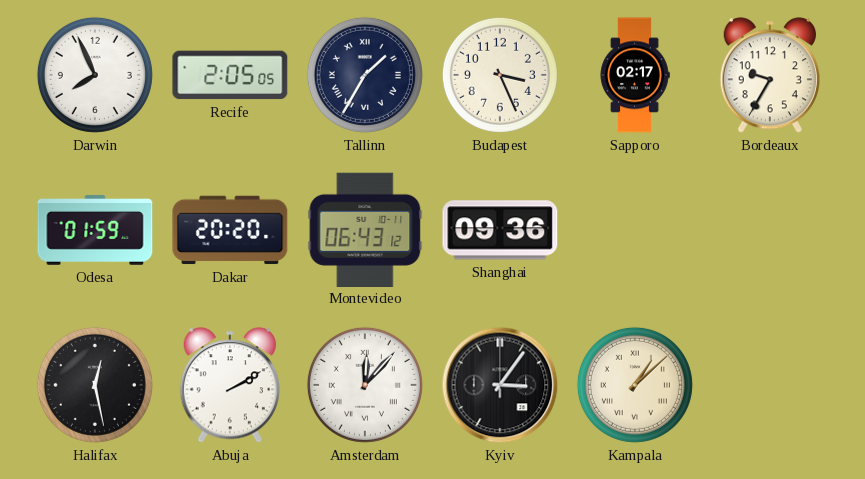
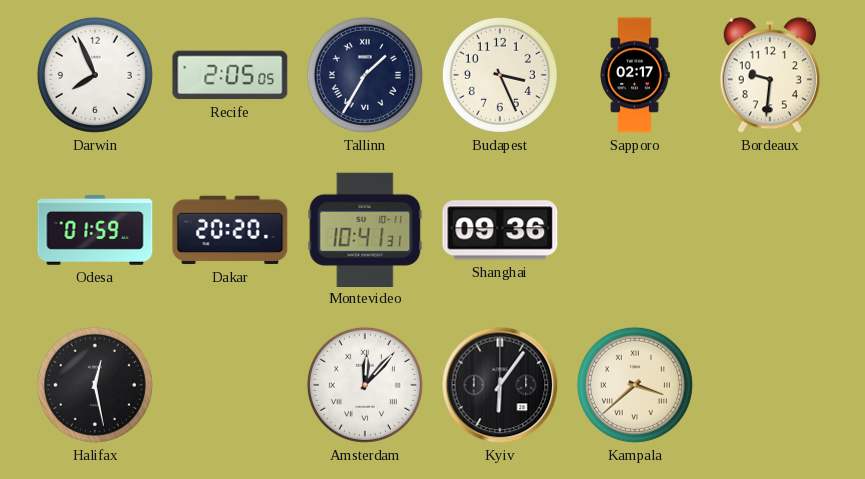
Bordeaux: 9:35 -> 9:31 (770, 75)
Montevideo: 06:43 -> 10:41 (365, 229)
Abuja: 2:10 -> none (230, 385)
Kyiv: 3:06 -> 6:06 (500, 385)
Kampala: 1:08 -> 3:38 (635, 385)
